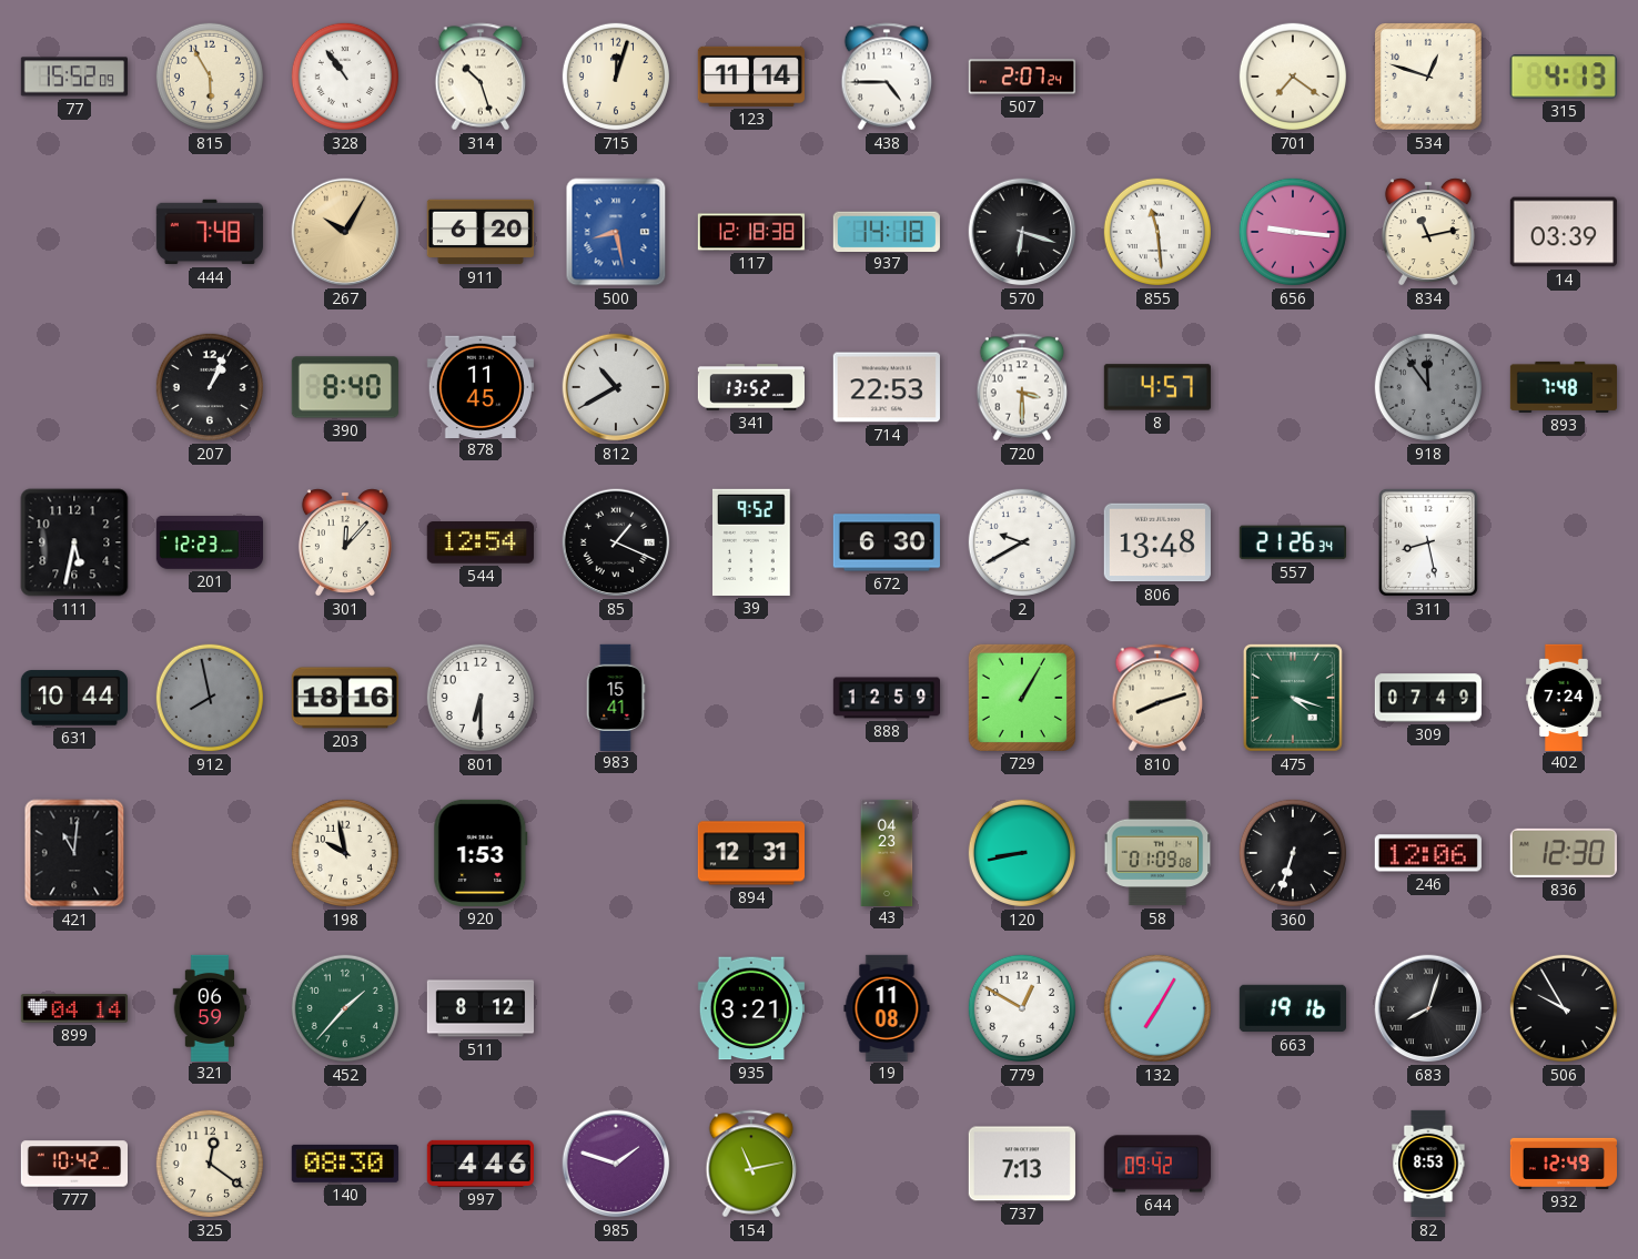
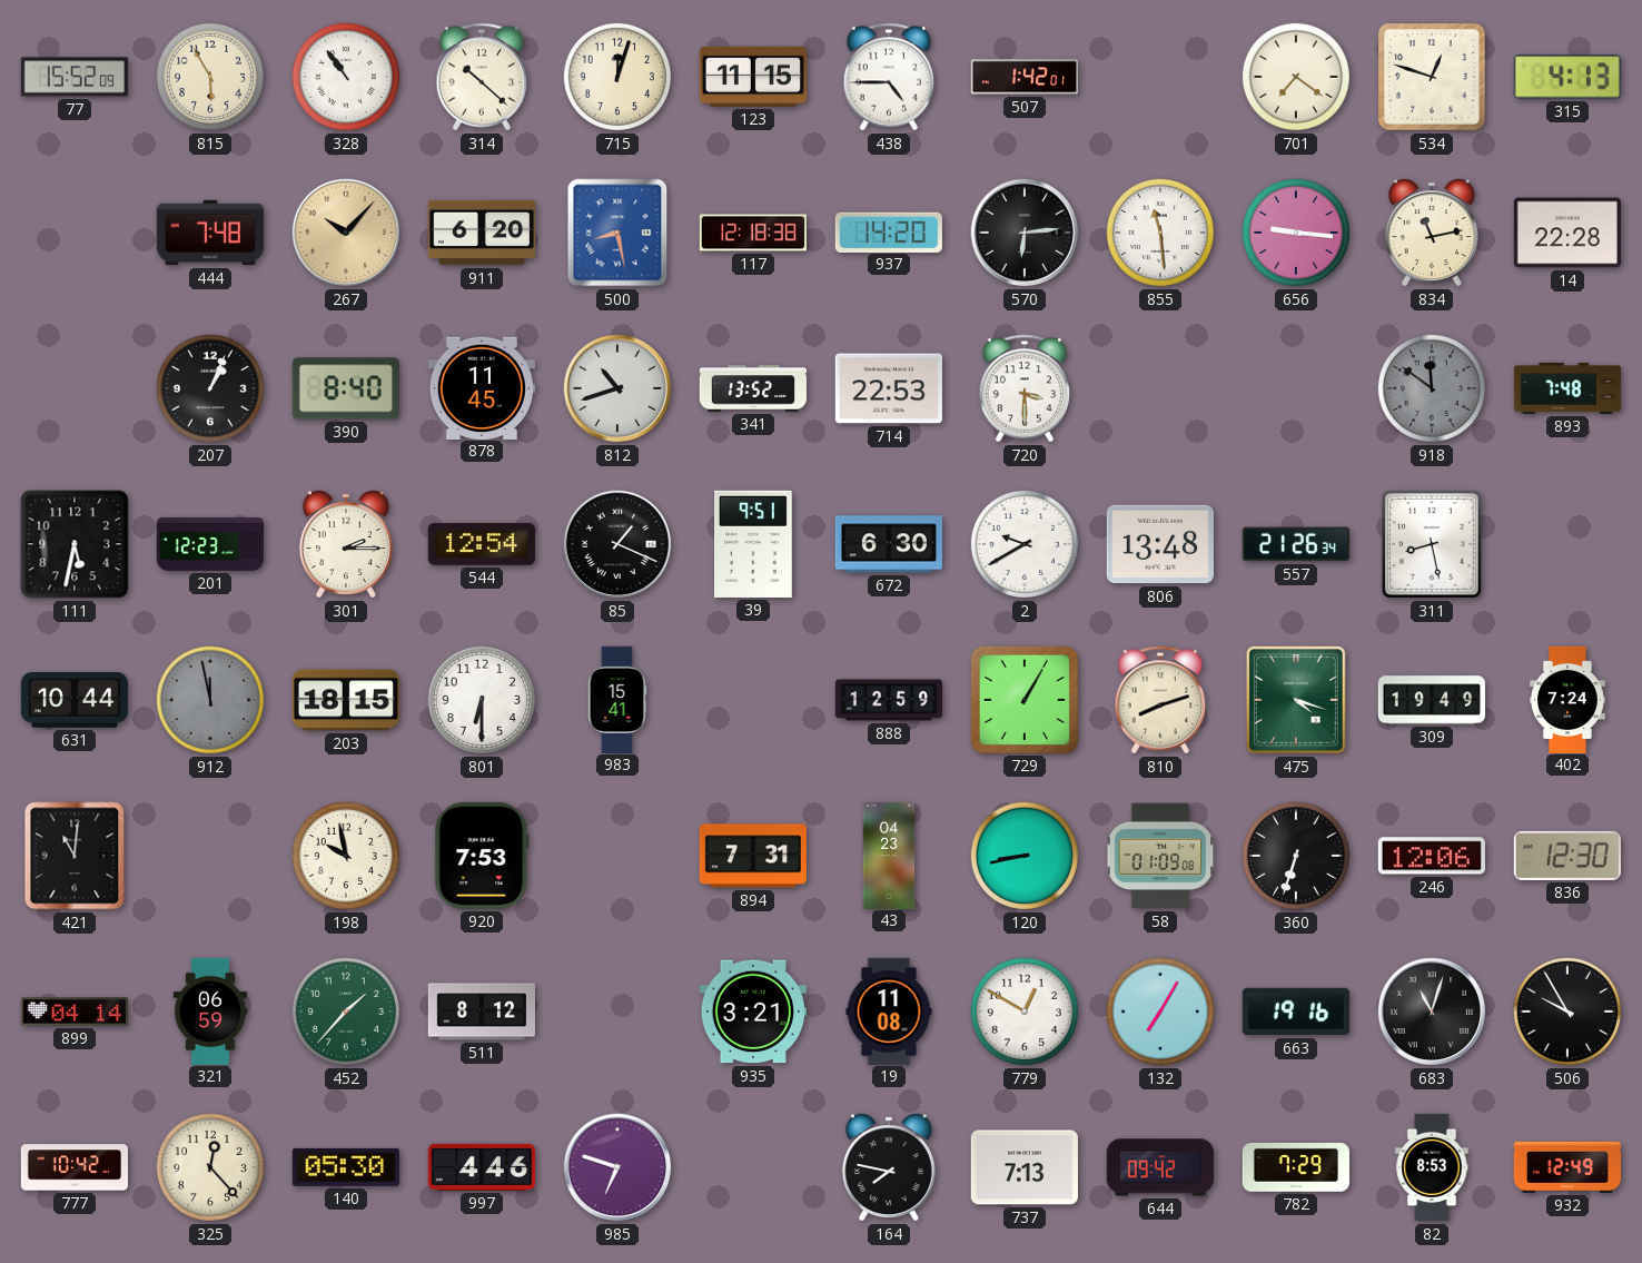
314: 10:27 -> 10:22 (482, 77)
123: 11:14 -> 11:15 (752, 77)
507: 2:07 -> 1:42 (1023, 77)
267: 10:05 -> 10:07 (346, 233)
937: 14:18 -> 14:20 (889, 231)
570: 6:18 -> 6:14 (1025, 233)
14: 03:39 -> 22:28 (1567, 233)
812: 10:40 -> 10:42 (617, 388)
8: 4:57 -> none (1157, 387)
918: 11:54 -> 11:51 (1432, 388)
301: 12:07 -> 2:15 (346, 544)
39: 9:52 -> 9:51 (754, 544)
912: 7:58 -> 11:58 (210, 700)
203: 18:16 -> 18:15 (346, 700)
309: 07:49 -> 19:49 (1431, 700)
920: 1:53 -> 7:53 (482, 856)
894: 12:31 -> 7:31 (752, 856)
683: 8:03 -> 11:03 (1432, 1012)
325: 12:21 -> 12:23 (210, 1167)
140: 08:30 -> 05:30 (346, 1167)
985: 1:48 -> 6:48 (617, 1167)
154: 11:13 -> none (751, 1164)
164: none -> 7:47 (889, 1167)
782: none -> 7:29 (1296, 1167)
